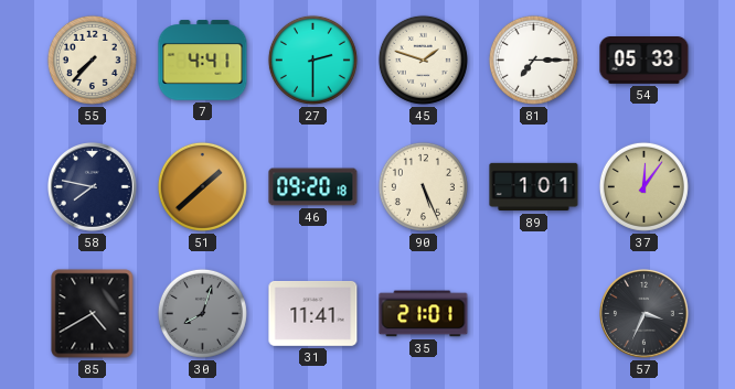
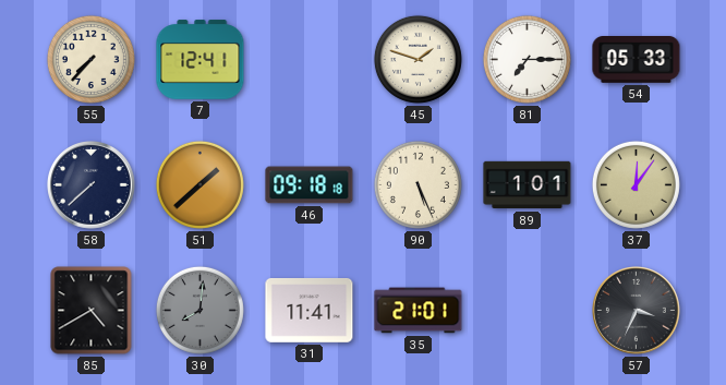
7: 4:41 -> 12:41 (201, 60)
27: 2:30 -> none (312, 60)
58: 7:47 -> 7:38 (92, 185)
46: 09:20 -> 09:18 (310, 185)
30: 8:03 -> 8:01 (199, 310)
